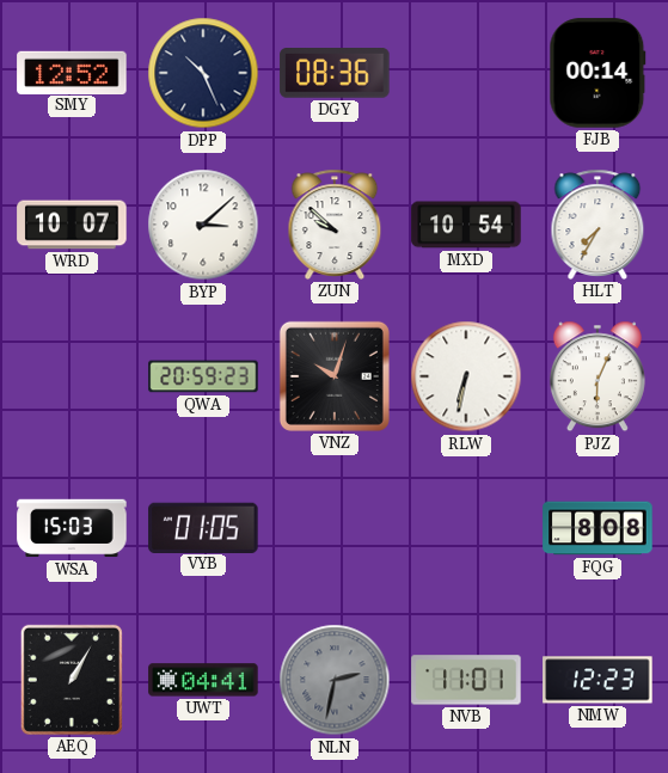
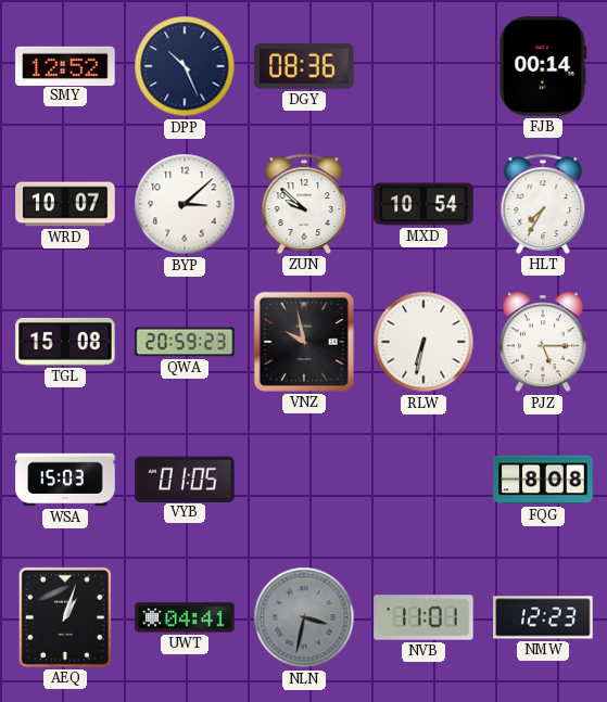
TGL: none -> 15:08 (65, 342)
VNZ: 10:03 -> 9:58 (304, 342)
PJZ: 6:04 -> 5:15 (543, 342)
AEQ: 1:05 -> 1:03 (65, 617)
NLN: 2:32 -> 3:32 (304, 617)
